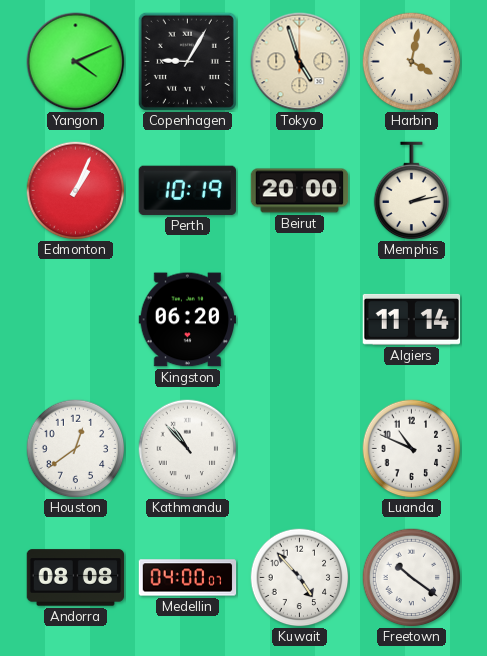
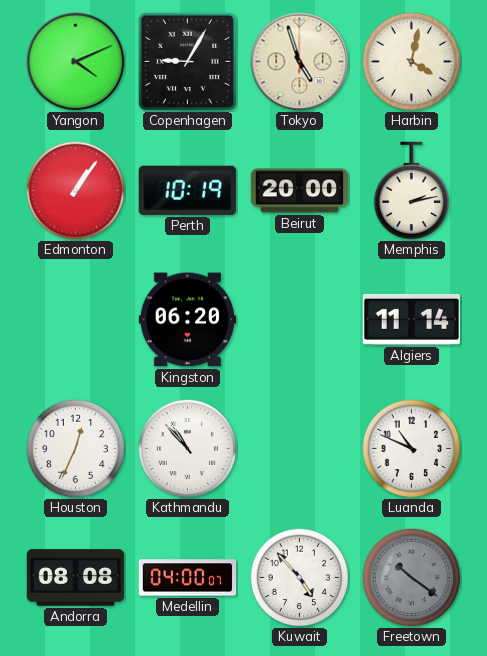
Edmonton: 1:04 -> 1:06 (76, 191)
Houston: 12:39 -> 12:34 (76, 449)
Freetown dial: white -> grey (412, 578)
